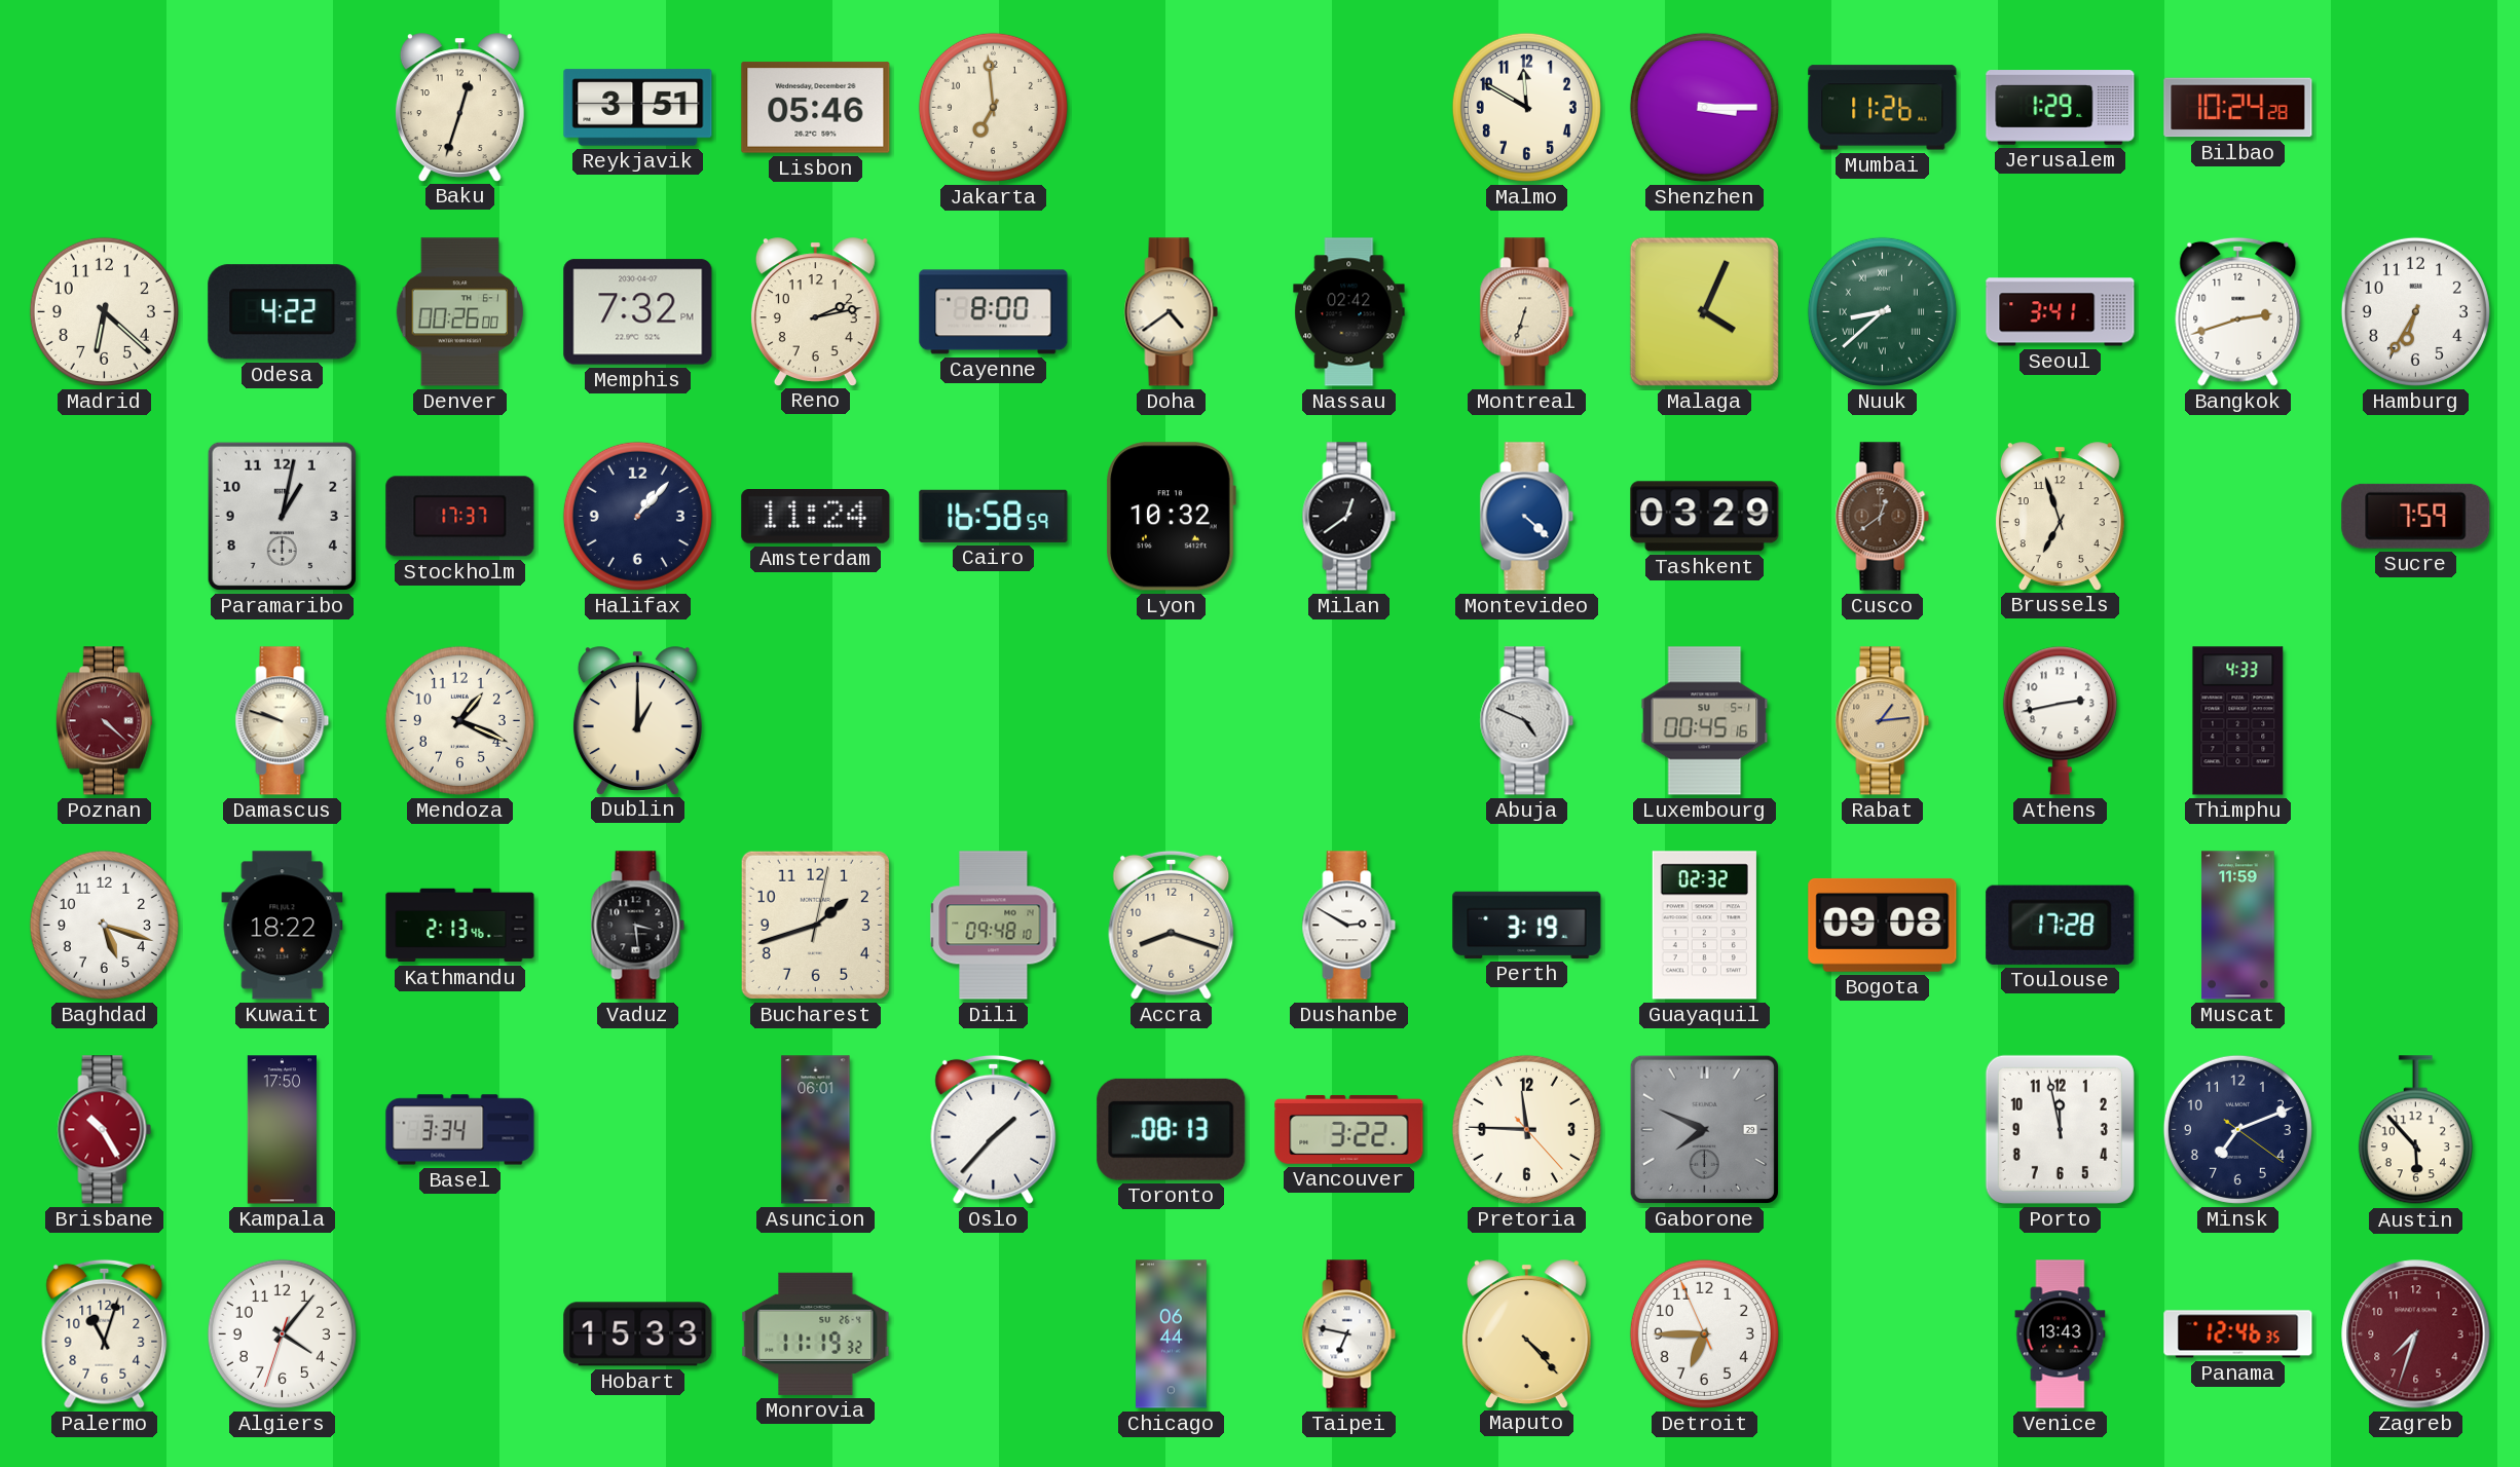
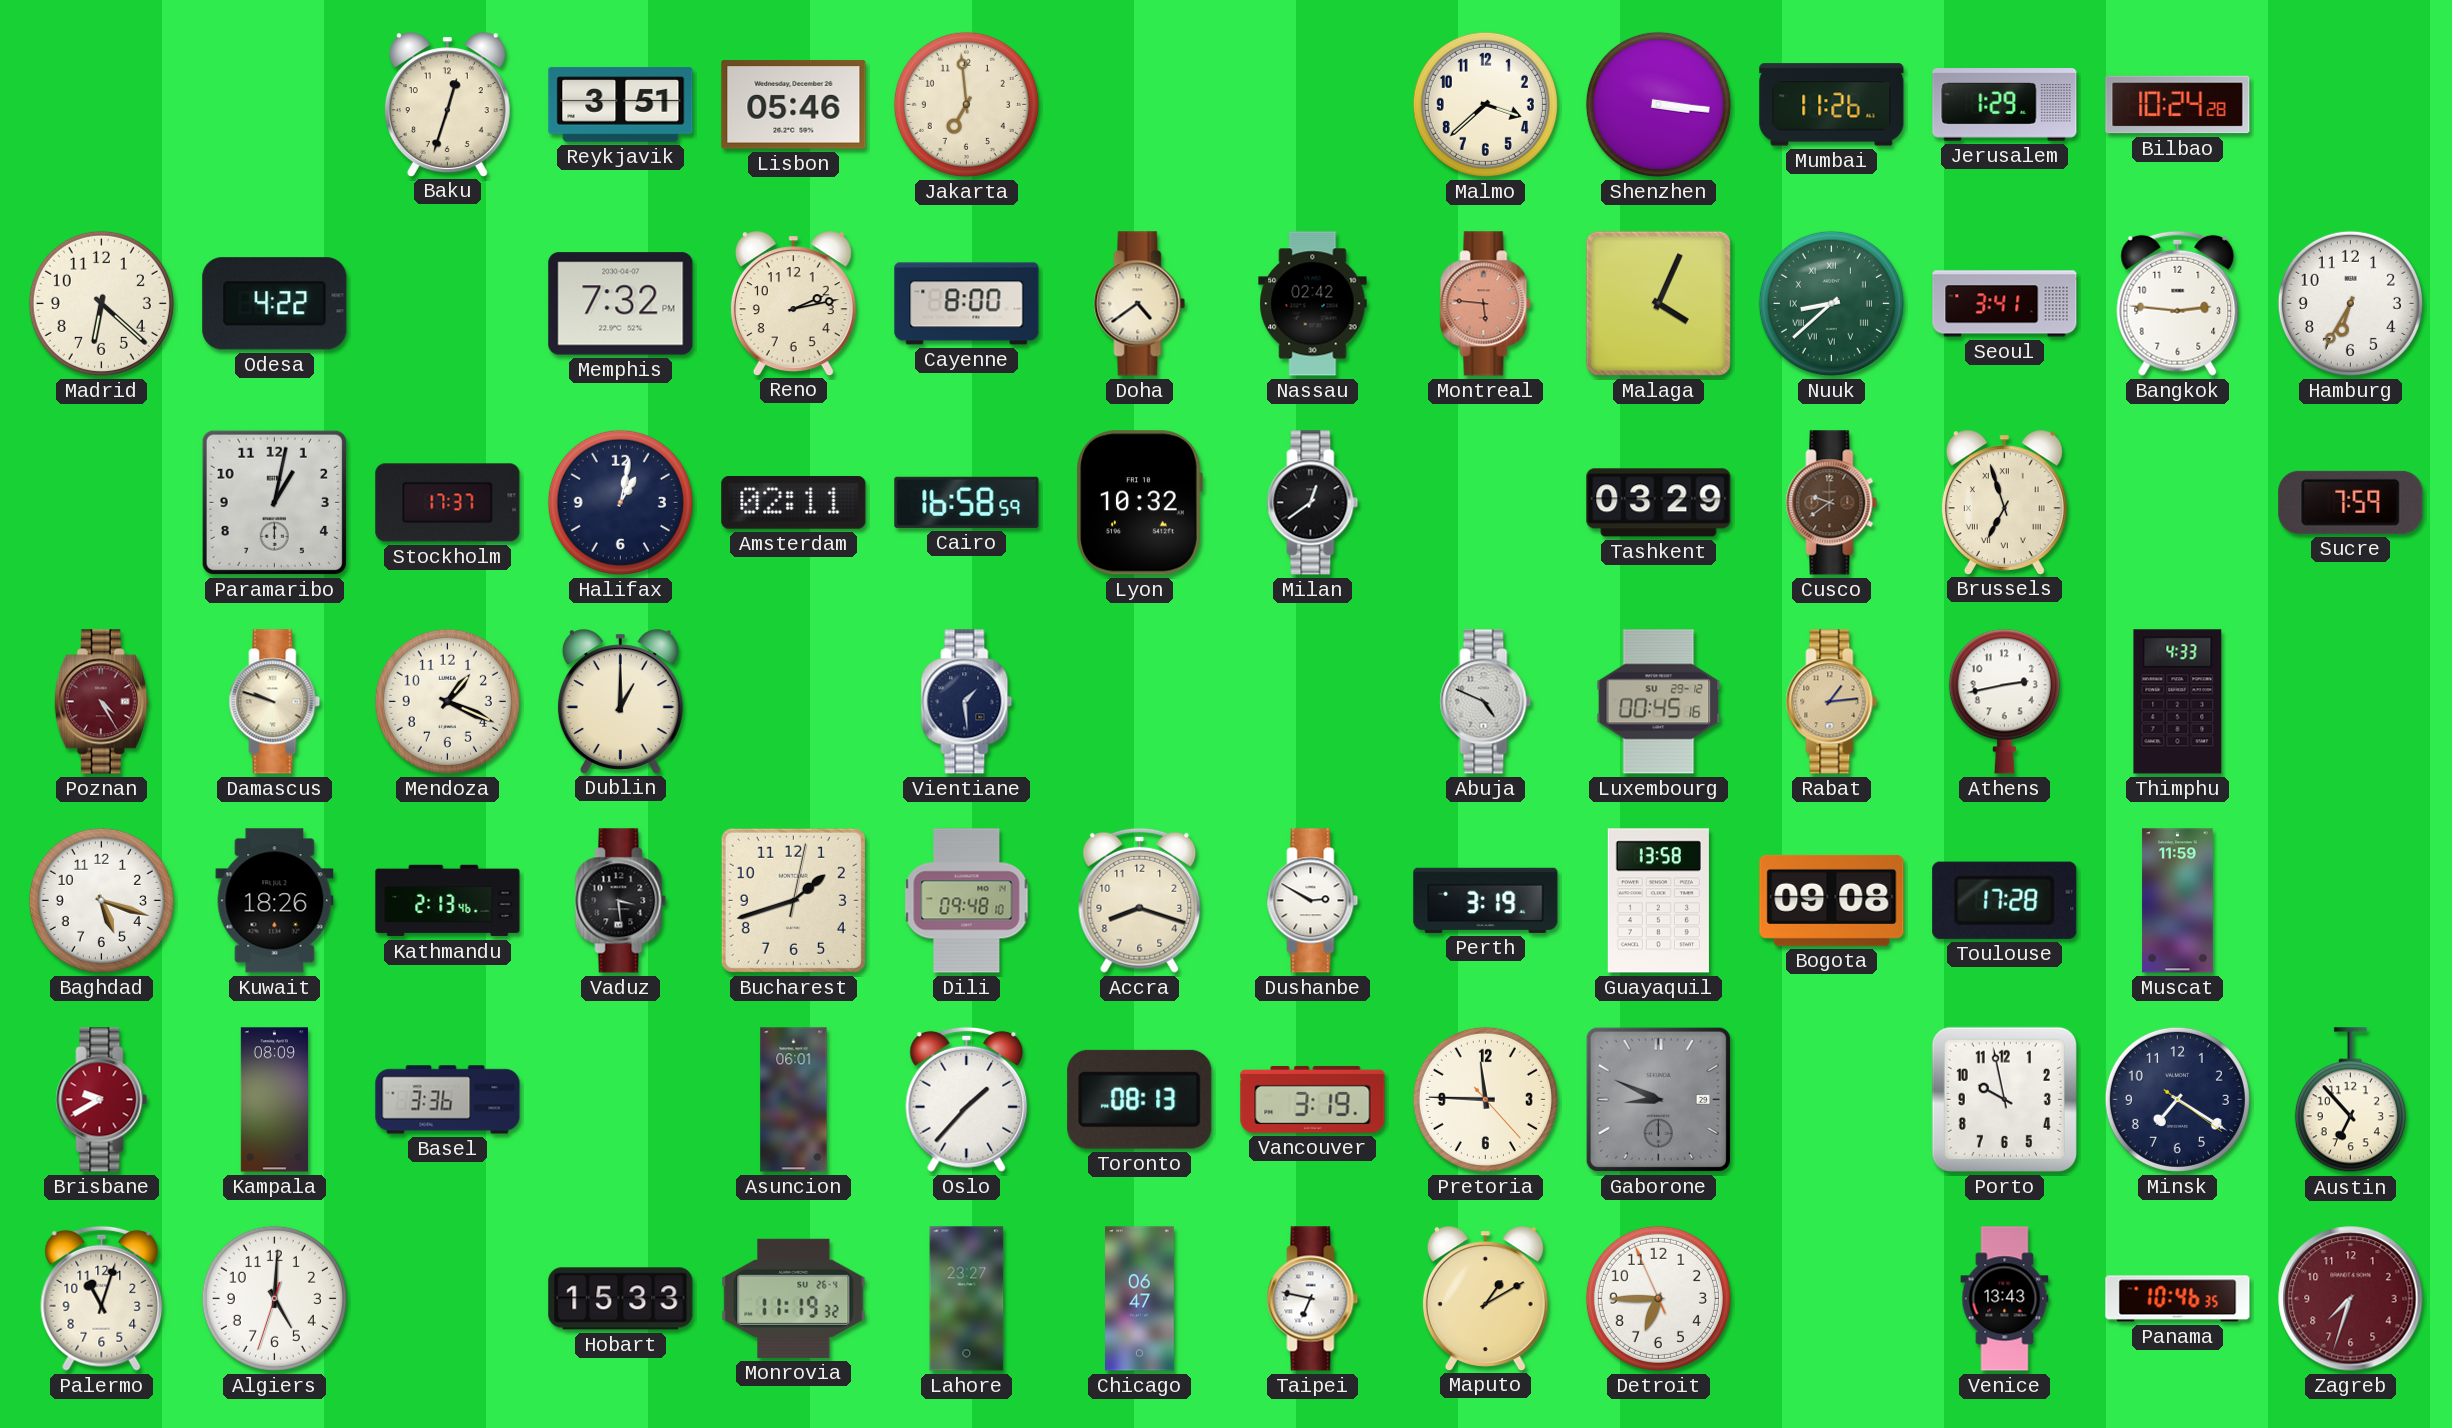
Malmo: 11:50 -> 3:38 (1485, 104)
Shenzhen: 3:15 -> 3:16 (1658, 104)
Denver: 00:26 -> none (460, 312)
Montreal: 6:33 -> 5:46 (1486, 304)
Montreal dial: cream -> salmon (1486, 304)
Bangkok: 2:42 -> 2:46 (2178, 303)
Halifax: 1:07 -> 1:02 (620, 502)
Amsterdam: 11:24 -> 02:11 (794, 503)
Montevideo: 4:22 -> none (1527, 517)
Cusco: 12:39 -> 9:39 (1832, 503)
Brussels numerals: Arabic -> Roman (2004, 502)
Poznan: 4:22 -> 4:25 (101, 702)
Vientiane: none -> 1:29 (967, 702)
Luxembourg date: SU 5-1 -> SU 29-12 (1659, 702)
Kuwait: 18:22 -> 18:26 (275, 901)
Guayaquil: 02:32 -> 13:58 (1658, 901)
Brisbane: 10:25 -> 9:40 (102, 1100)
Kampala: 17:50 -> 08:09 (274, 1100)
Basel: 3:34 -> 3:36 (448, 1100)
Vancouver: 3:22 -> 3:19 (1313, 1099)
Gaborone: 7:49 -> 8:49 (1658, 1099)
Porto: 11:58 -> 9:58 (2004, 1099)
Minsk: 7:11 -> 7:20 (2177, 1099)
Austin: 5:53 -> 6:53 (2350, 1100)
Algiers: 4:06 -> 5:00 (274, 1298)
Lahore: none -> 23:27 (967, 1299)
Chicago: 06:44 -> 06:47 (1140, 1299)
Maputo: 4:23 -> 1:10 (1485, 1298)
Panama: 12:46 -> 10:46 (2178, 1299)
